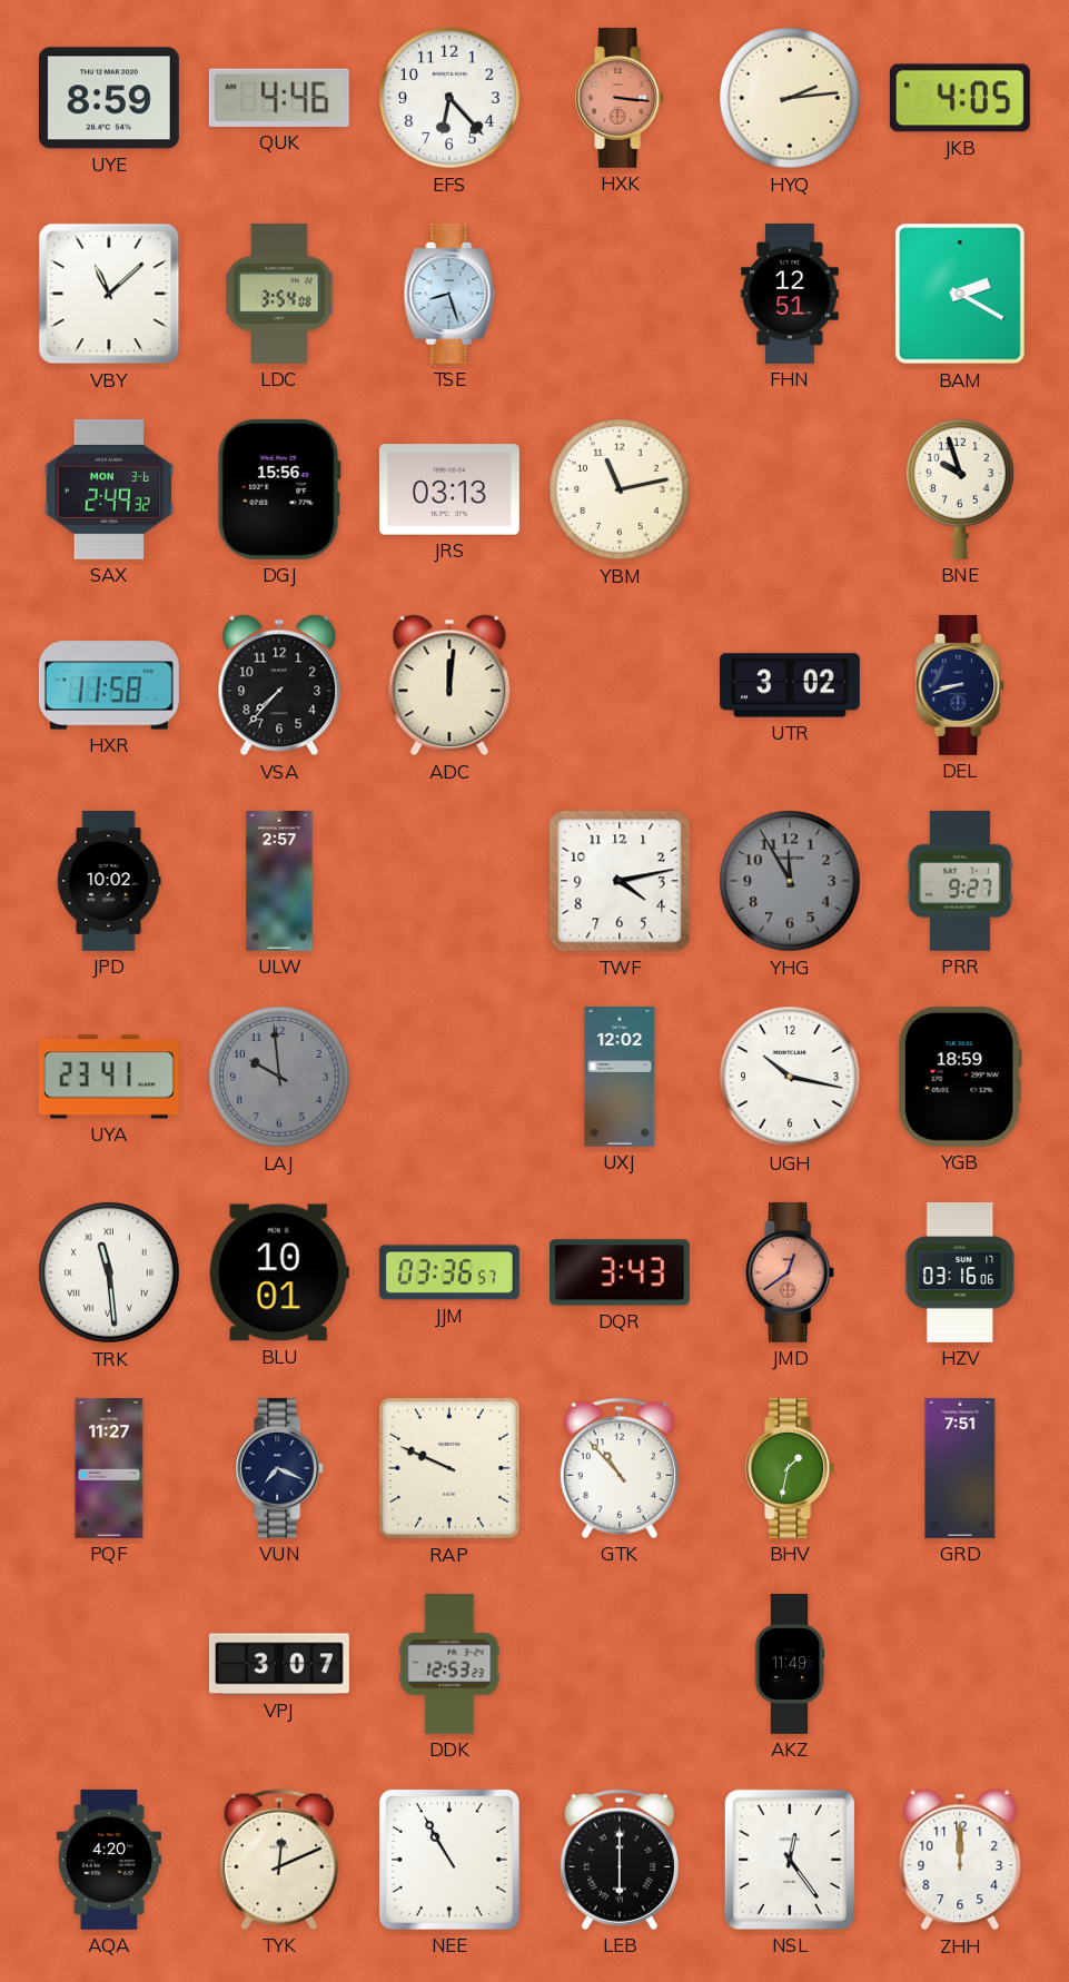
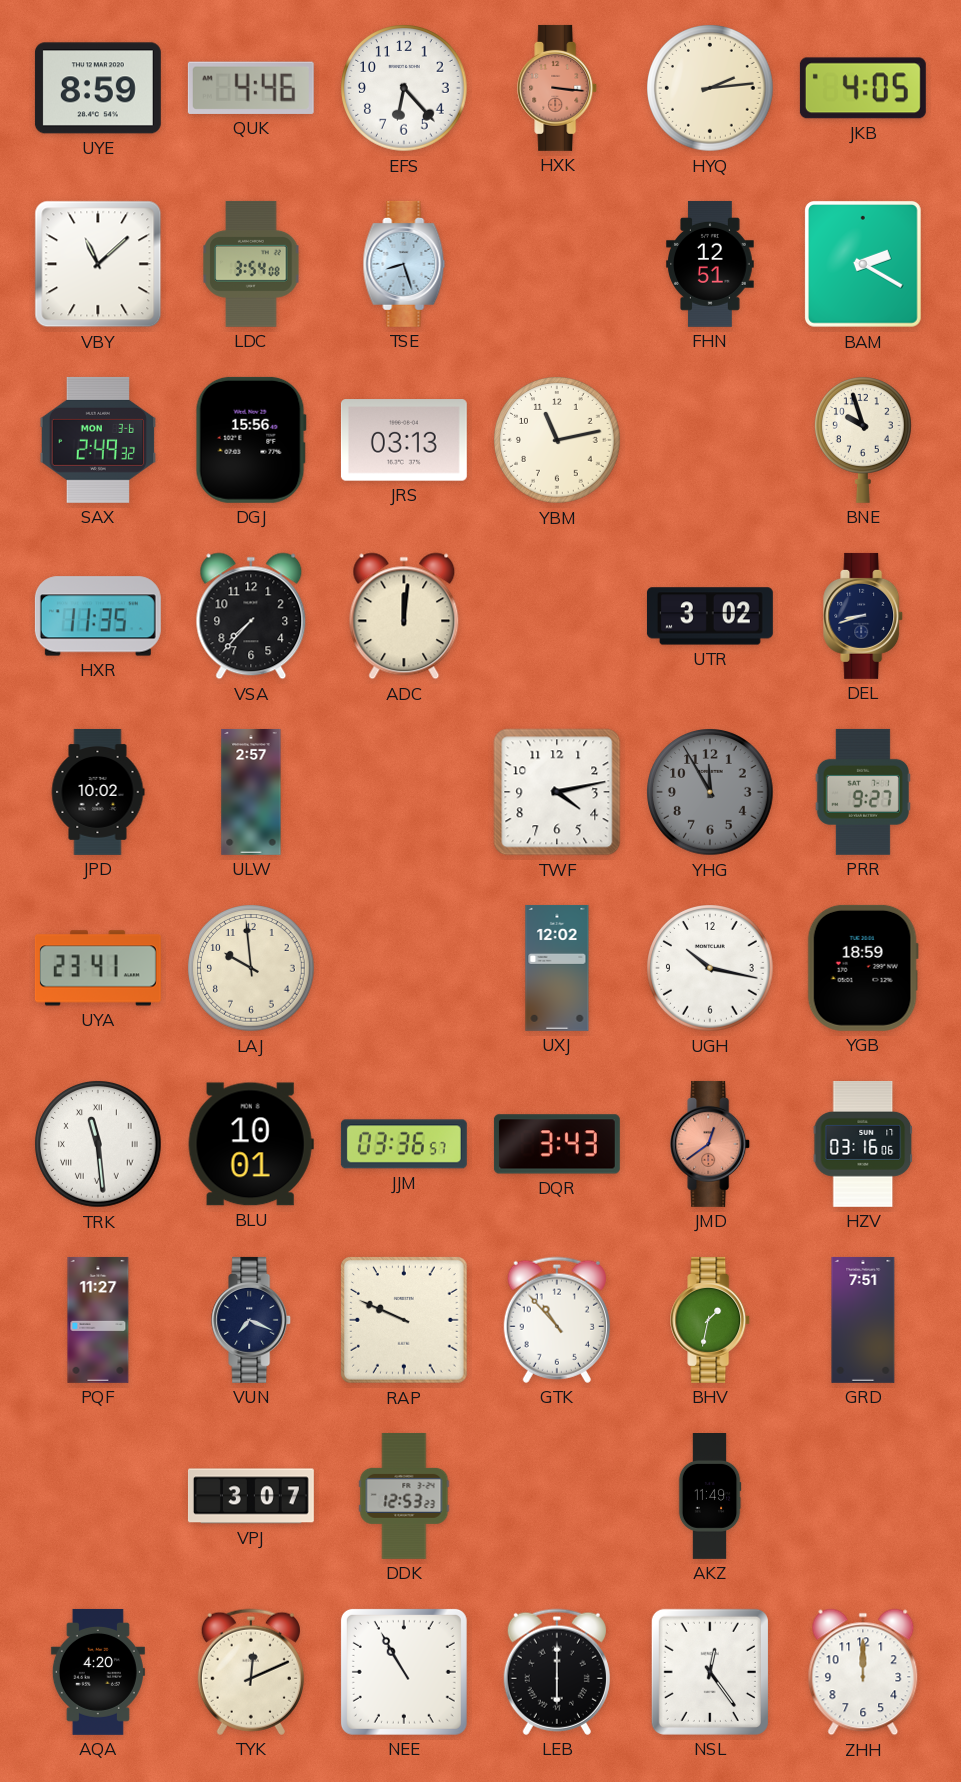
HXR: 11:58 -> 11:35 (98, 616)
LAJ dial: grey -> cream (251, 968)
